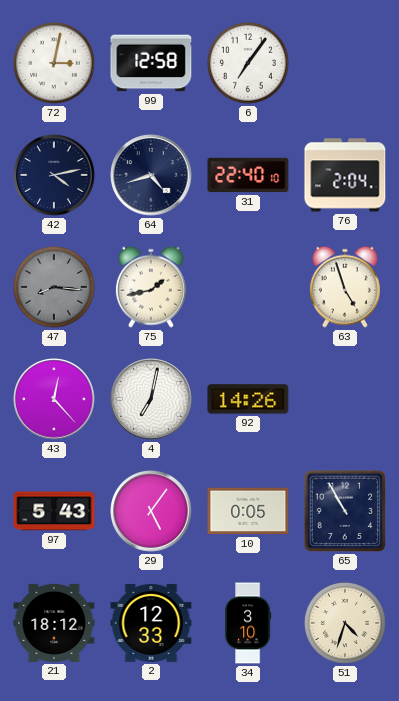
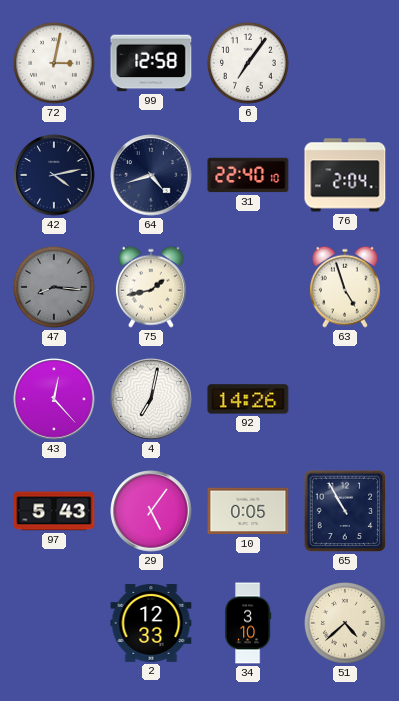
21: 18:12 -> none (54, 623)
51: 4:33 -> 4:38 (345, 623)
